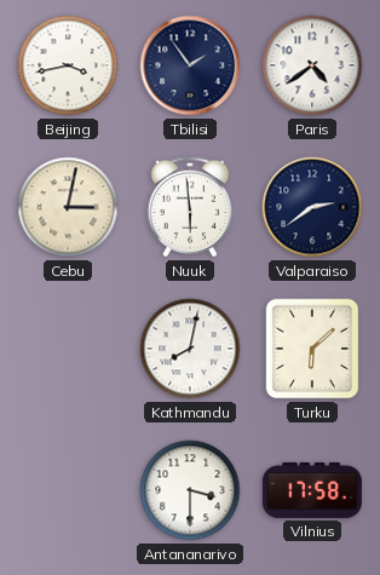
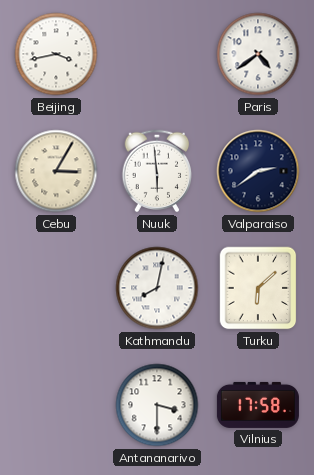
Tbilisi: 1:54 -> none (190, 65)
Cebu: 3:02 -> 3:05 (56, 171)
